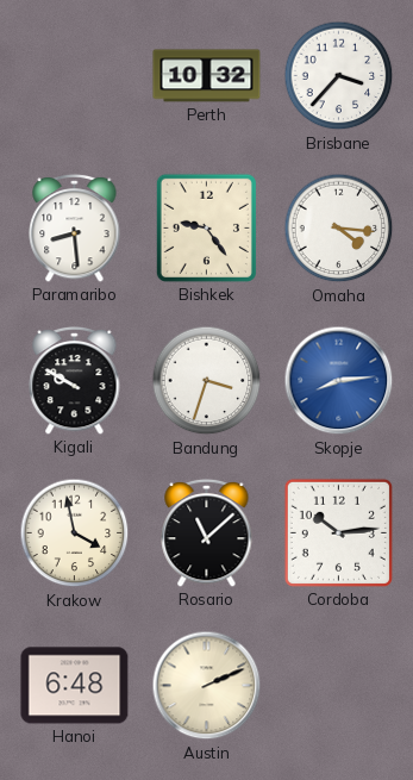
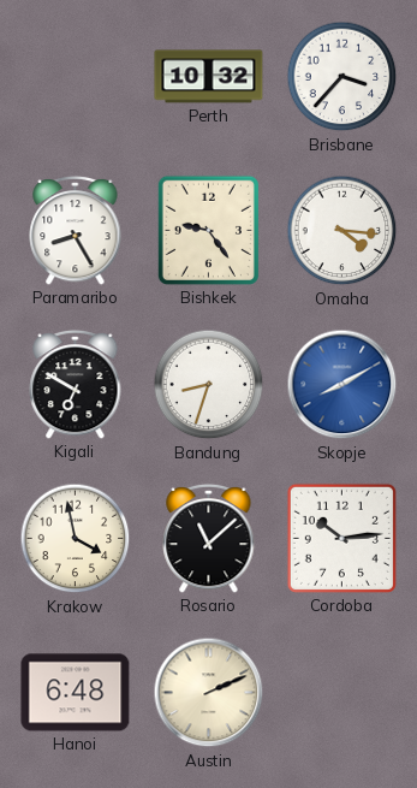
Paramaribo: 8:29 -> 8:25 (76, 230)
Kigali: 9:50 -> 6:50 (76, 384)
Bandung: 3:33 -> 8:33 (209, 385)
Skopje: 8:14 -> 8:10 (342, 385)
